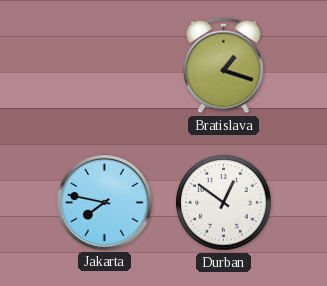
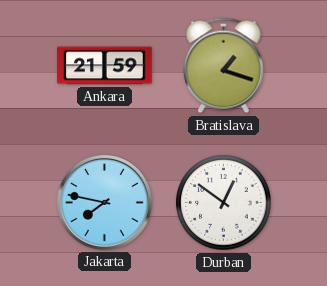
Ankara: none -> 21:59 (105, 66)
